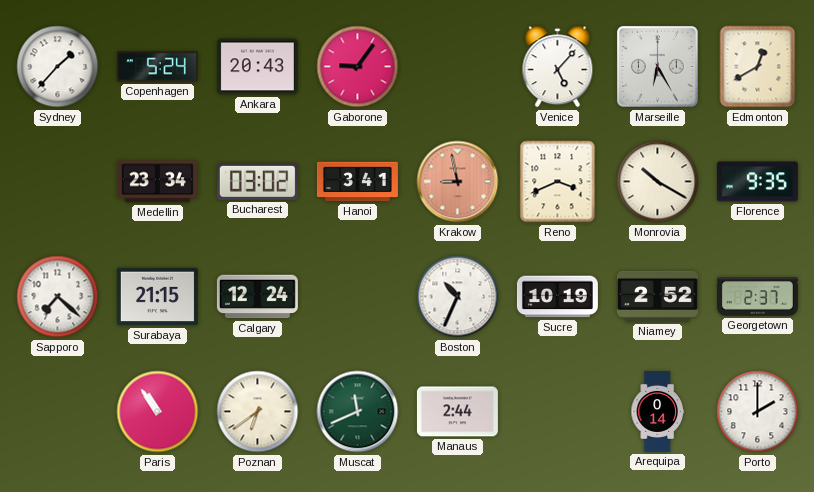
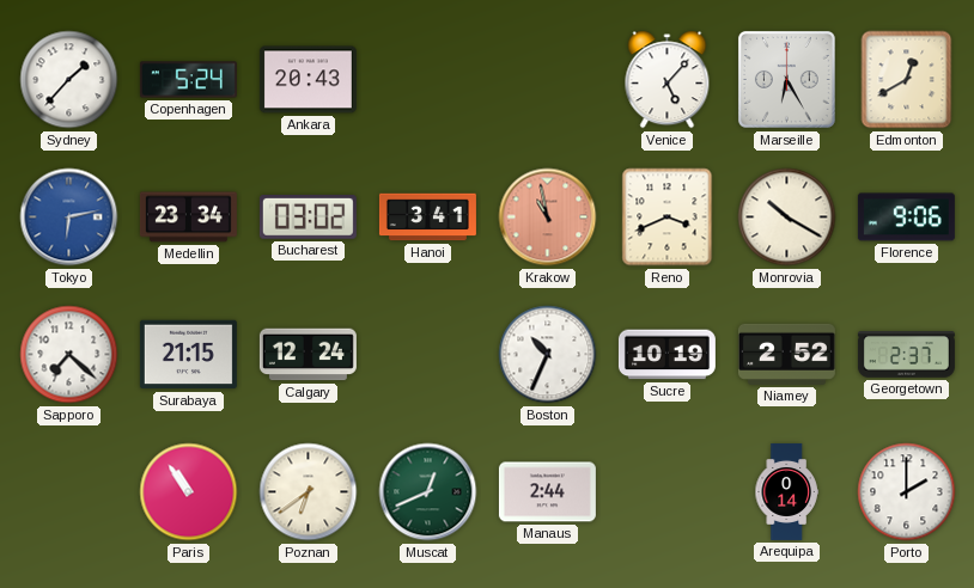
Gaborone: 9:06 -> none (358, 67)
Tokyo: none -> 6:13 (69, 218)
Krakow: 8:58 -> 10:58 (548, 218)
Florence: 9:35 -> 9:06 (906, 218)
Muscat: 11:41 -> 12:41 (428, 492)
